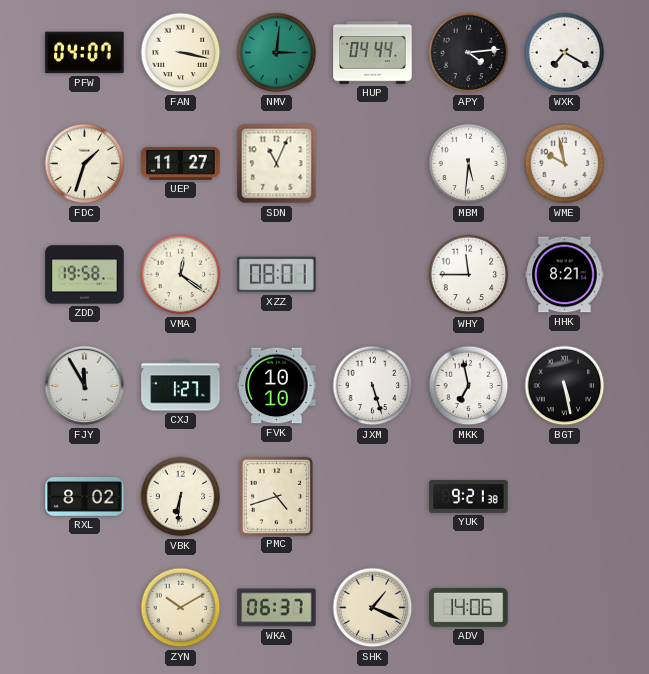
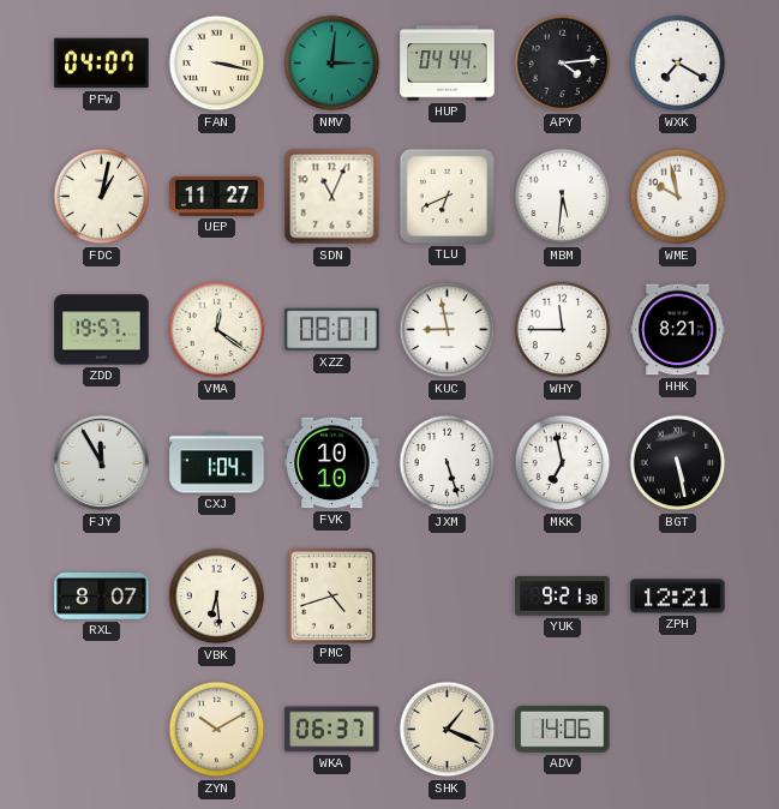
FDC: 1:33 -> 1:02 (102, 197)
TLU: none -> 6:41 (447, 196)
ZDD: 19:58 -> 19:57 (102, 330)
KUC: none -> 8:58 (448, 330)
CXJ: 1:27 -> 1:04 (217, 463)
RXL: 8:02 -> 8:07 (102, 597)
VBK: 6:31 -> 6:29 (217, 597)
ZPH: none -> 12:21 (678, 597)
